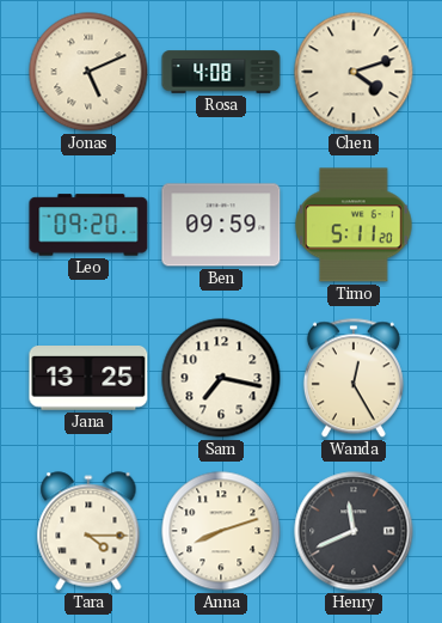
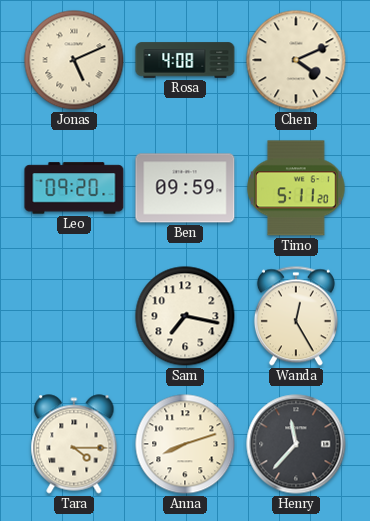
Chen: 4:12 -> 4:11 (296, 60)
Jana: 13:25 -> none (88, 379)
Henry: 11:41 -> 11:37 (296, 444)
